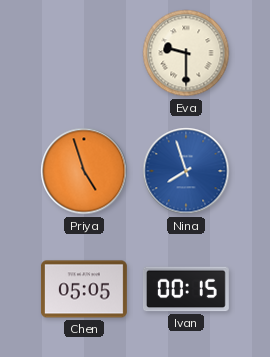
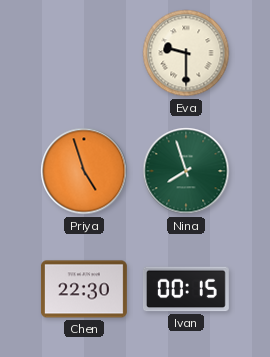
Nina dial: blue -> green (186, 171)
Chen: 05:05 -> 22:30 (84, 289)
